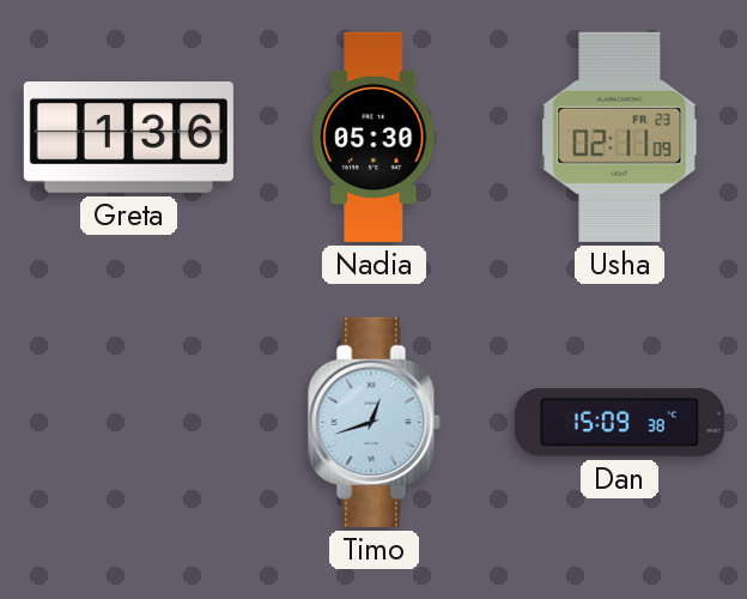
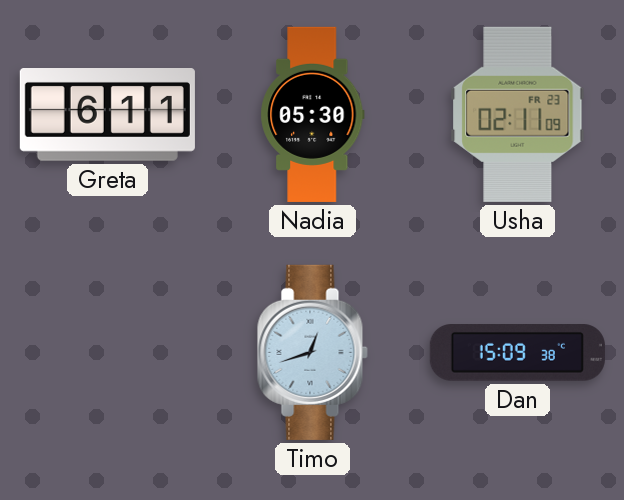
Greta: 1:36 -> 6:11 (107, 115)
